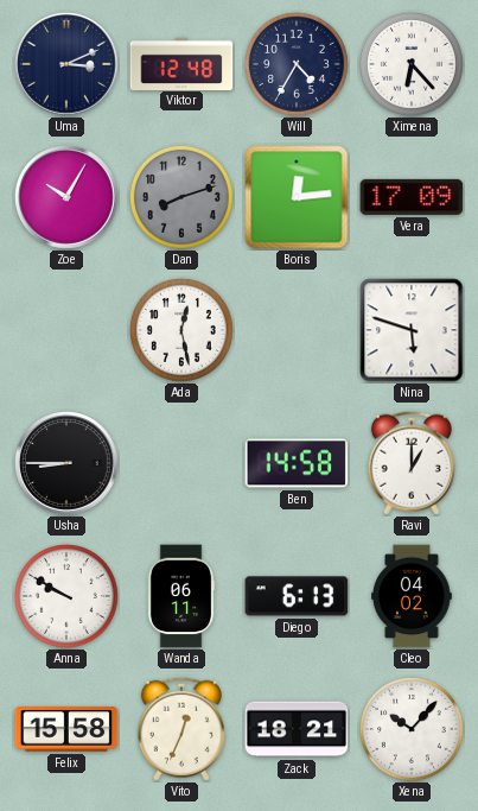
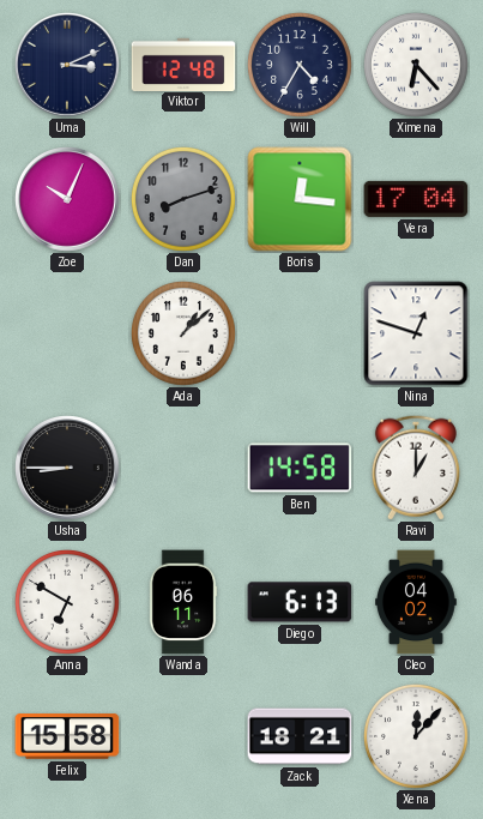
Zoe: 10:05 -> 10:04 (68, 200)
Boris: 12:14 -> 12:16 (300, 199)
Vera: 17:09 -> 17:04 (416, 199)
Ada: 12:28 -> 1:08 (183, 333)
Nina: 5:48 -> 12:48 (416, 333)
Anna: 9:50 -> 6:50 (67, 602)
Vito: 12:34 -> none (181, 729)
Xena: 10:07 -> 12:07 (416, 736)
